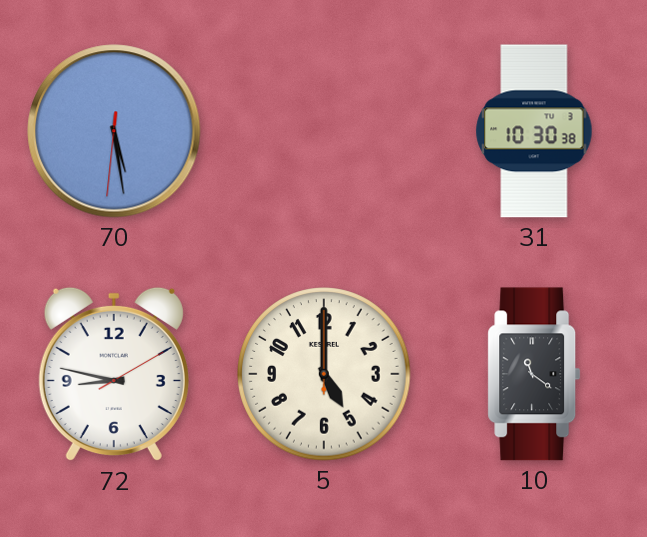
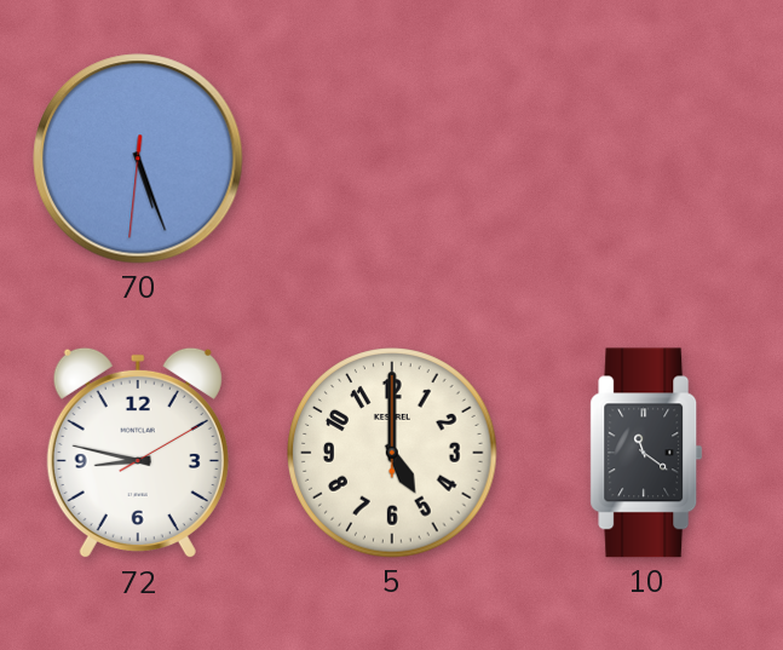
70: 5:28 -> 5:26 (138, 159)
31: 10:30 -> none (534, 131)
